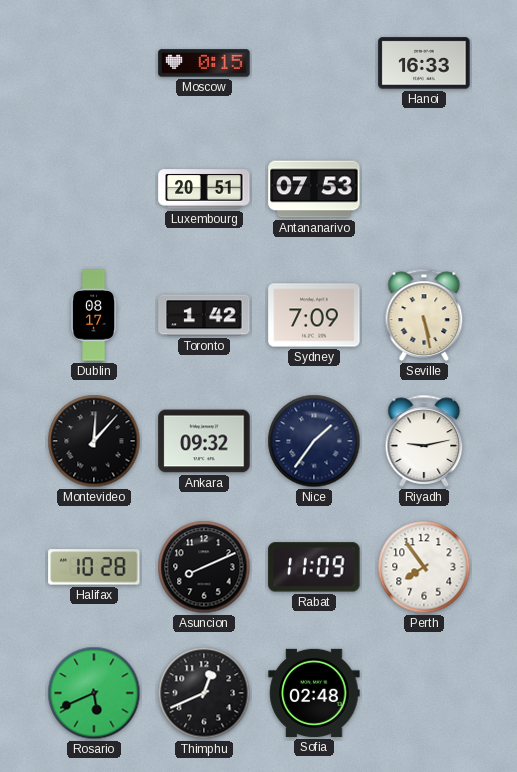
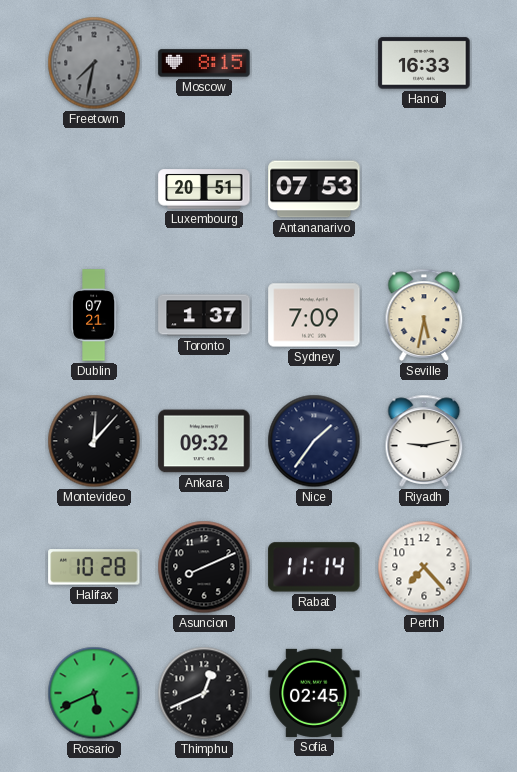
Freetown: none -> 7:32 (94, 63)
Moscow: 0:15 -> 8:15 (204, 63)
Dublin: 08:17 -> 07:21 (94, 315)
Toronto: 1:42 -> 1:37 (204, 315)
Seville: 5:28 -> 5:32 (424, 315)
Rabat: 11:09 -> 11:14 (314, 567)
Perth: 7:54 -> 7:23 (424, 567)
Sofia: 02:48 -> 02:45 (314, 693)
